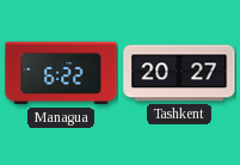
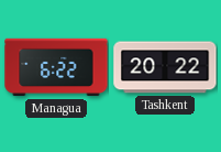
Tashkent: 20:27 -> 20:22 (165, 67)
